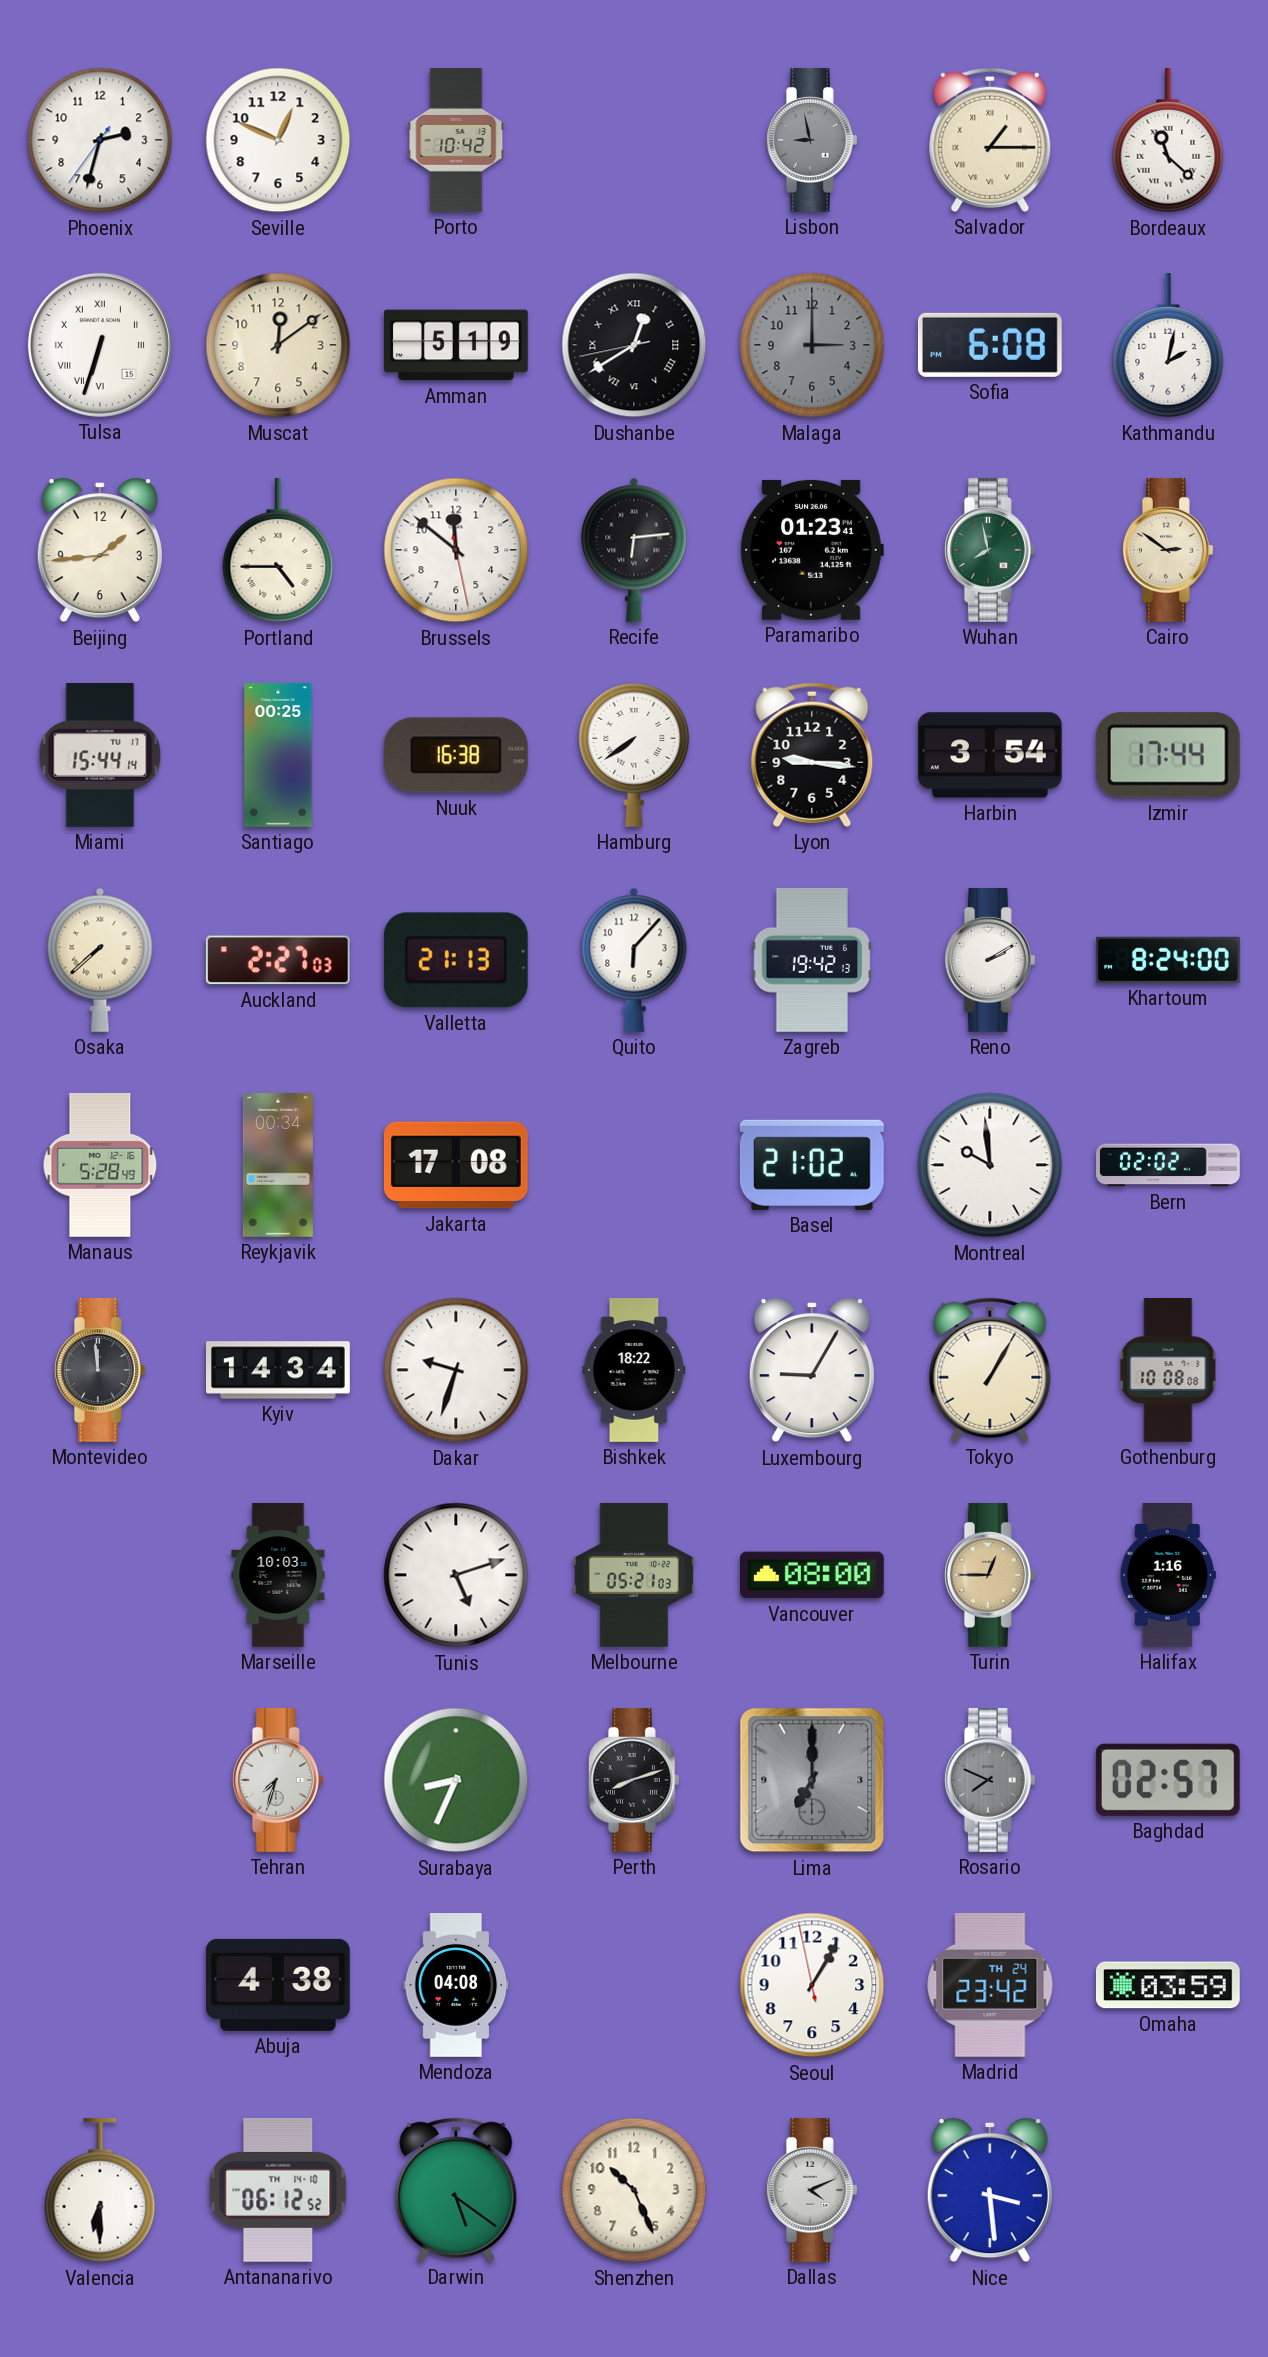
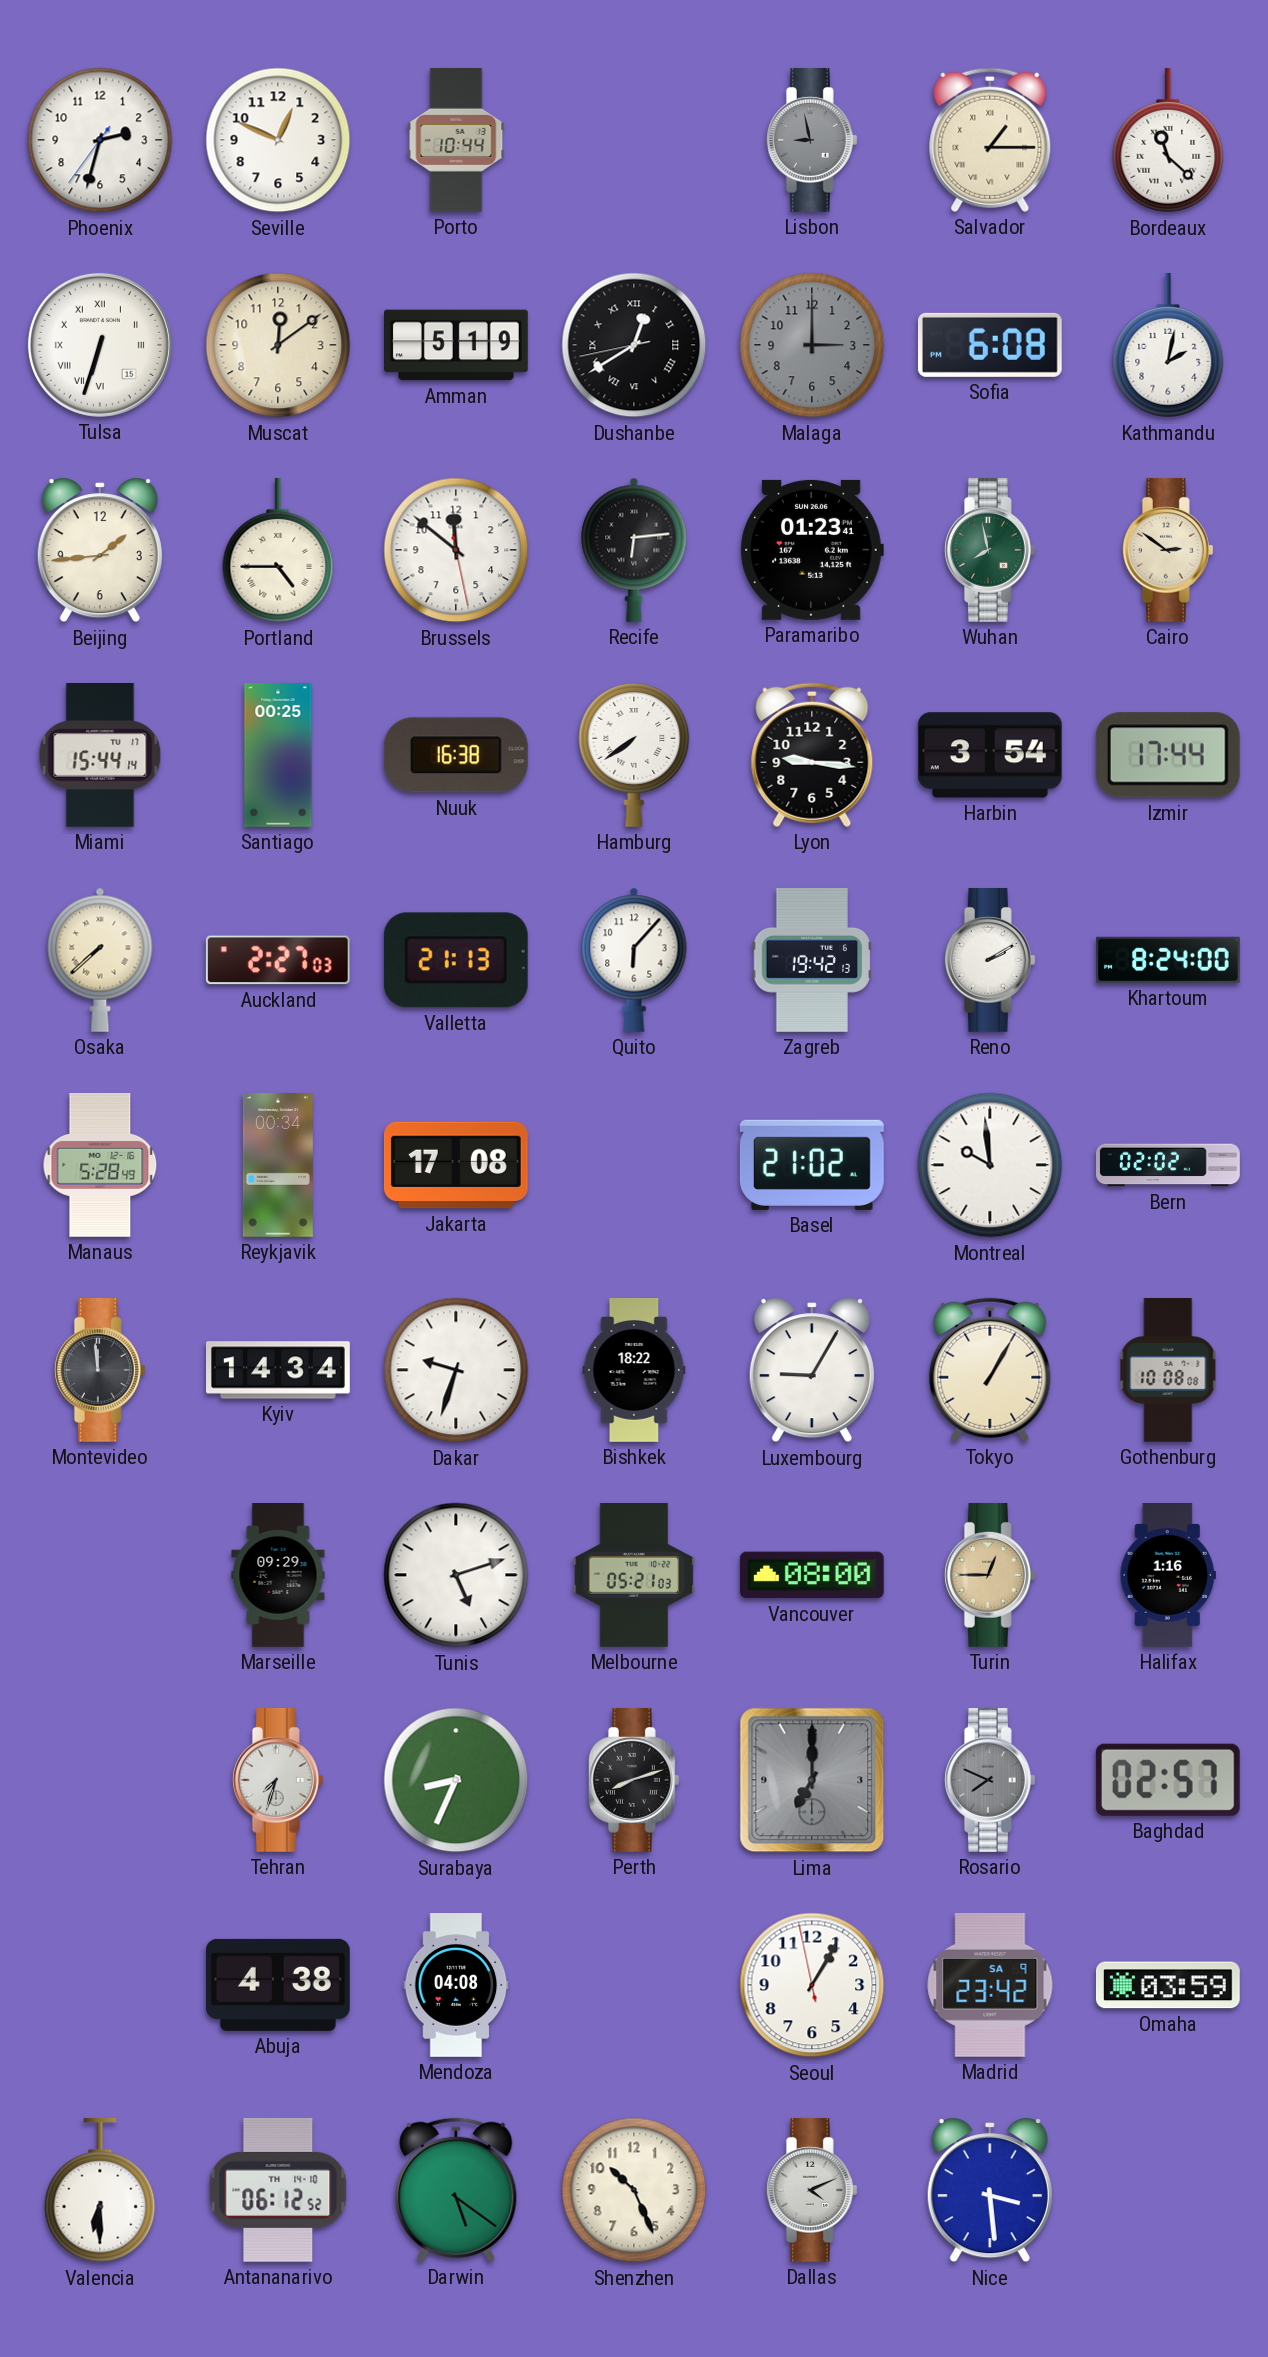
Porto: 10:42 -> 10:44 (456, 141)
Marseille: 10:03 -> 09:29 (278, 1576)
Madrid date: TH 24 -> SA 9 (990, 1985)
